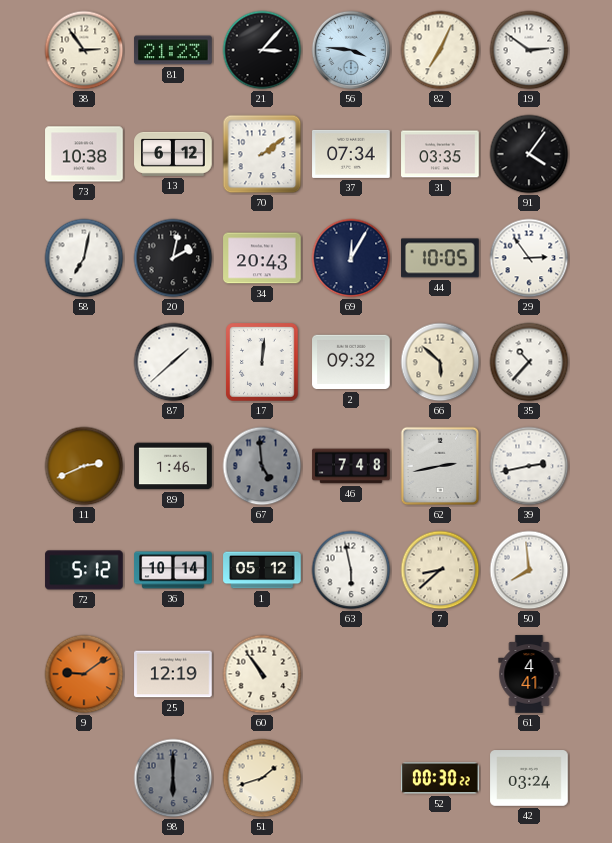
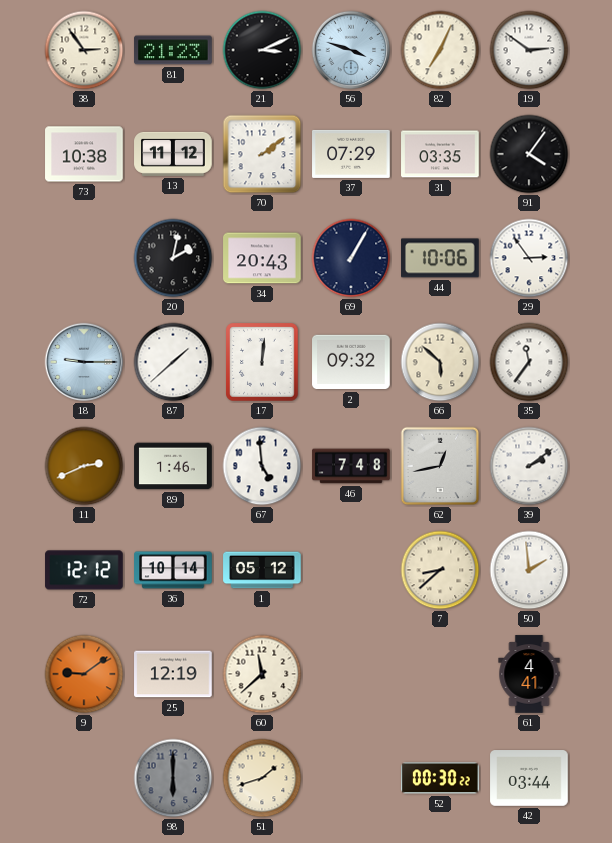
21: 3:07 -> 3:11 (262, 50)
56: 3:46 -> 3:48 (351, 50)
13: 6:12 -> 11:12 (173, 154)
37: 07:34 -> 07:29 (351, 154)
58: 7:02 -> none (84, 258)
69: 12:05 -> 1:05 (351, 258)
44: 10:05 -> 10:06 (440, 258)
18: none -> 9:15 (84, 362)
35: 10:37 -> 11:36 (529, 362)
67 dial: grey -> white (262, 466)
62: 2:43 -> 12:43 (440, 466)
39: 2:43 -> 2:09 (529, 466)
72: 5:12 -> 12:12 (84, 570)
63: 5:58 -> none (351, 570)
50: 7:59 -> 1:59 (529, 570)
60: 10:54 -> 11:38 (262, 674)
42: 03:24 -> 03:44 (529, 778)
